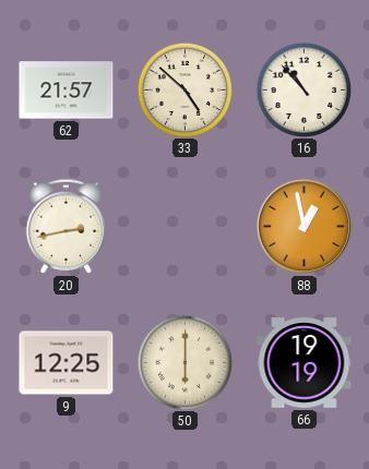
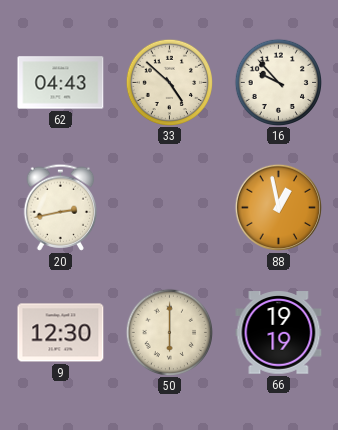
62: 21:57 -> 04:43 (61, 83)
16: 10:53 -> 9:53 (278, 82)
9: 12:25 -> 12:30 (61, 333)
